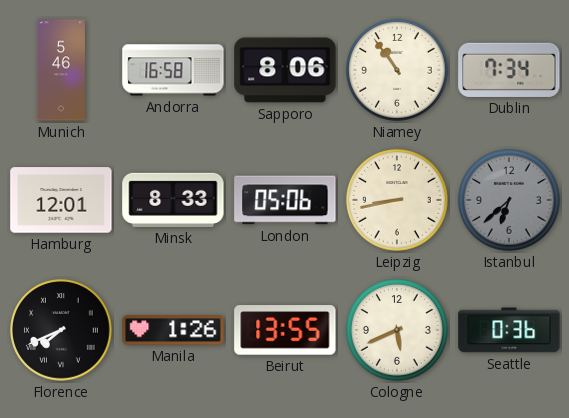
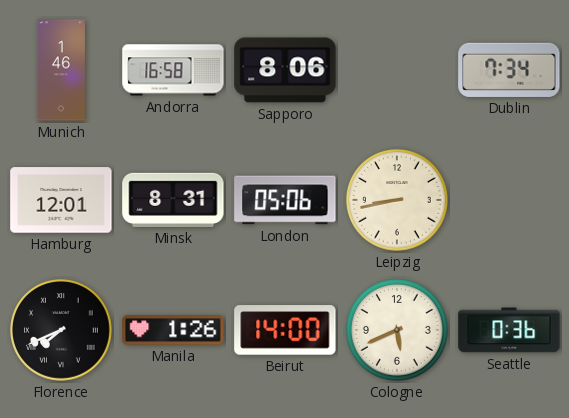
Munich: 5:46 -> 1:46 (61, 70)
Niamey: 10:54 -> none (397, 70)
Minsk: 8:33 -> 8:31 (173, 200)
Istanbul: 6:38 -> none (509, 200)
Beirut: 13:55 -> 14:00 (285, 330)
